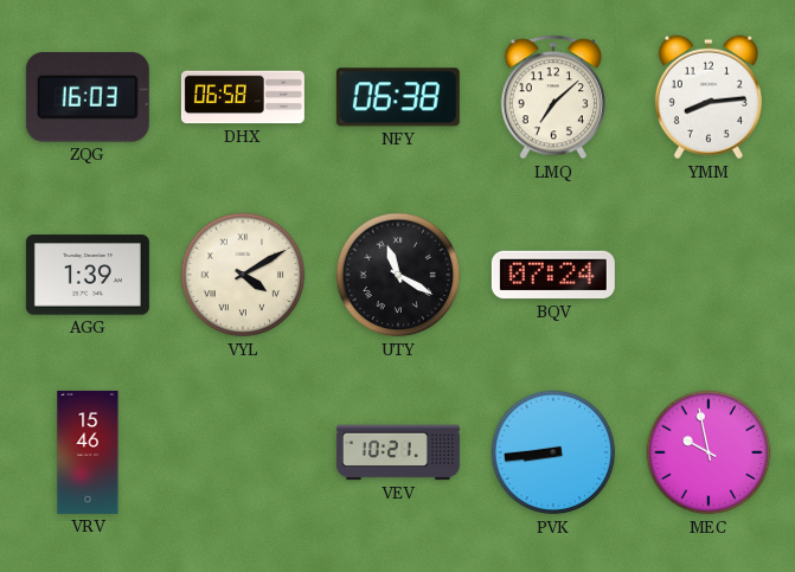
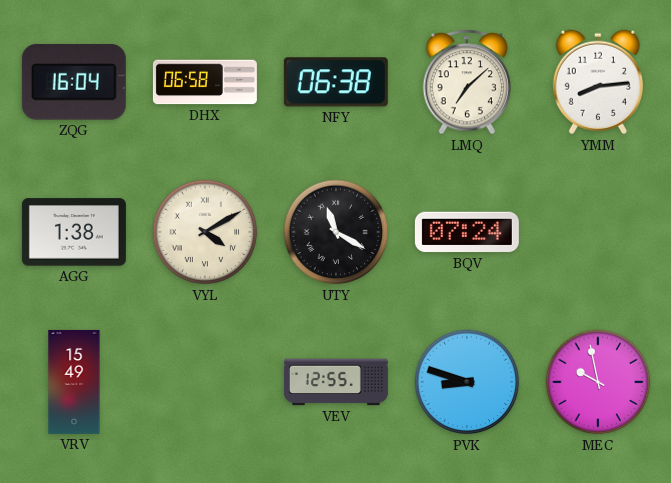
ZQG: 16:03 -> 16:04 (74, 82)
AGG: 1:39 -> 1:38 (74, 232)
VRV: 15:46 -> 15:49 (74, 382)
VEV: 10:21 -> 12:55 (336, 382)
PVK: 8:44 -> 8:48 (467, 382)
